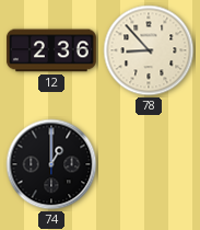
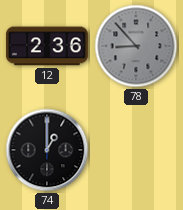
78 dial: cream -> grey (136, 46)
